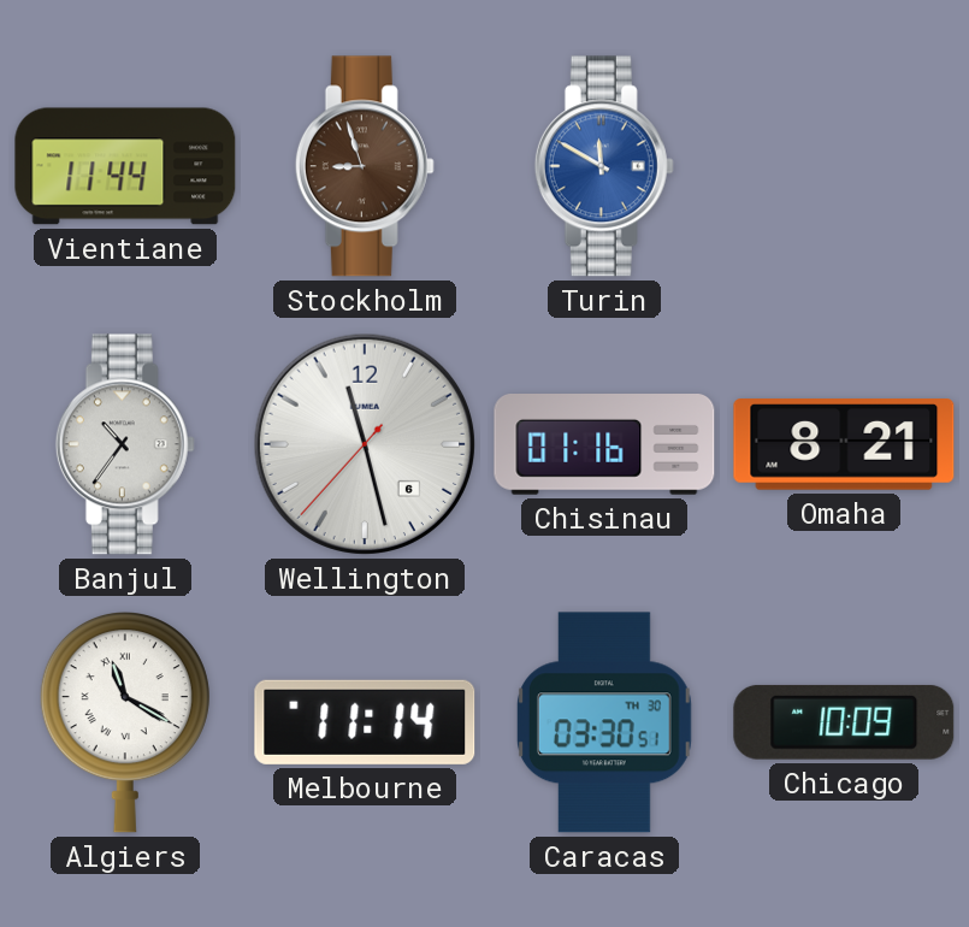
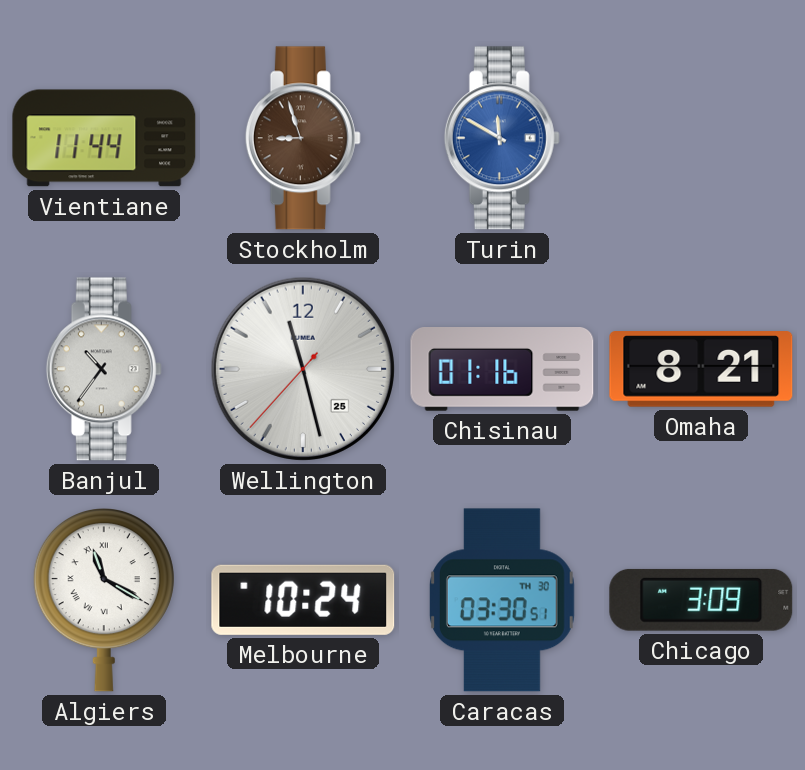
Wellington date: 6 -> 25 (303, 369)
Melbourne: 11:14 -> 10:24 (303, 600)
Chicago: 10:09 -> 3:09 (701, 600)
